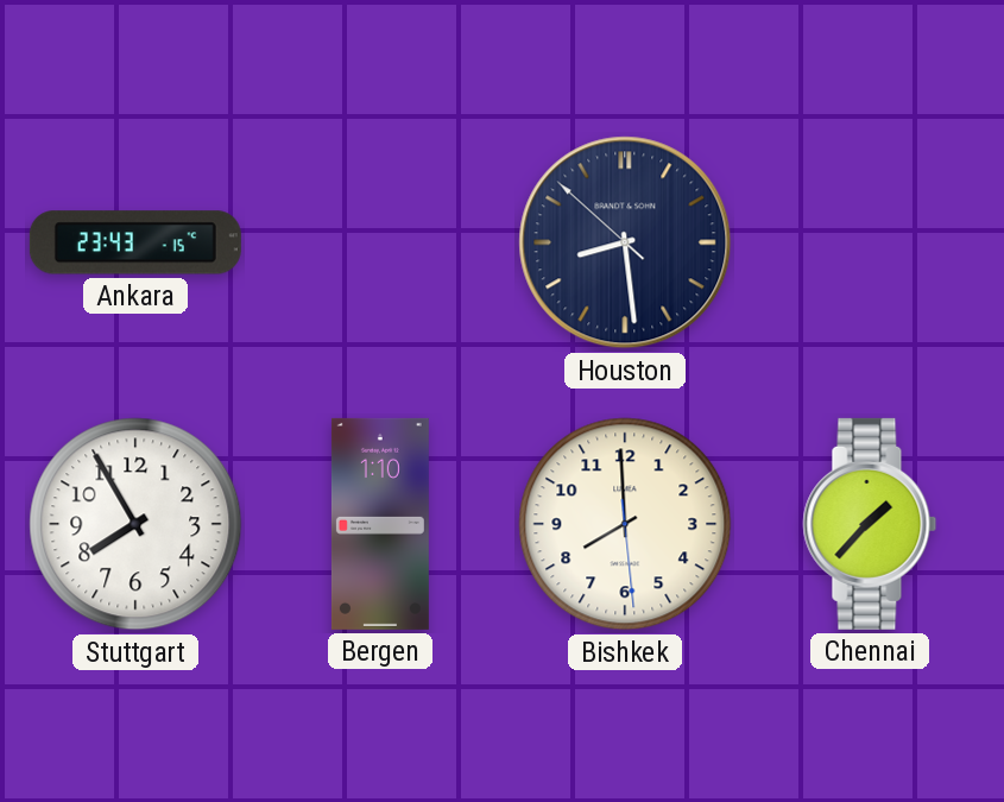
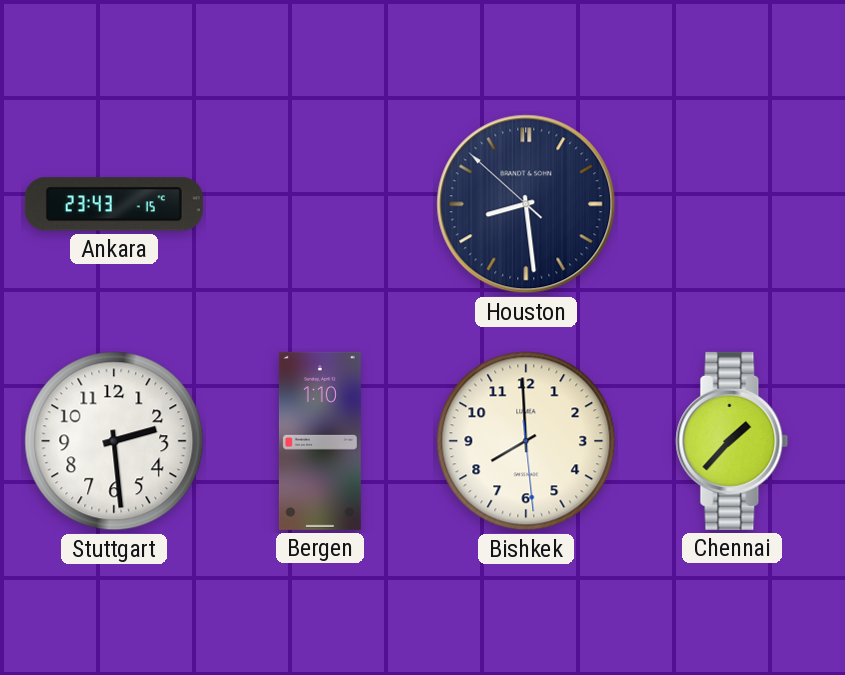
Stuttgart: 7:55 -> 2:29 (114, 441)
